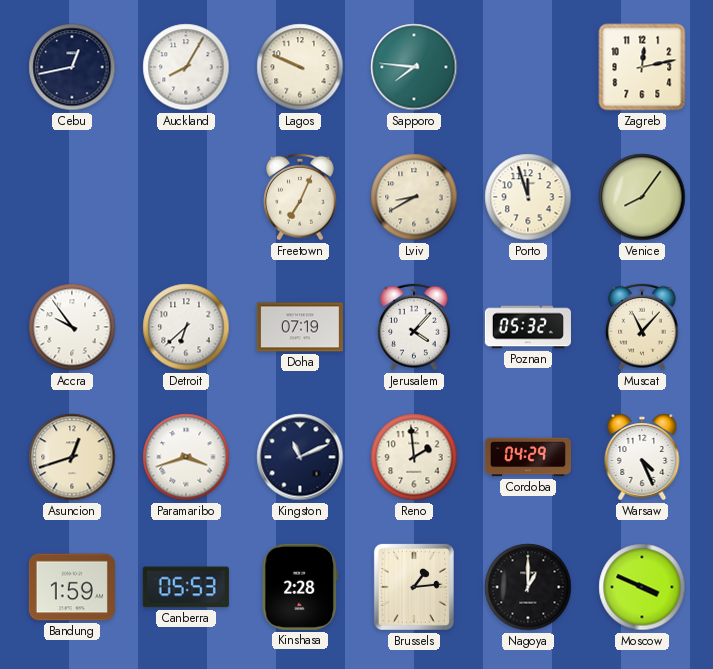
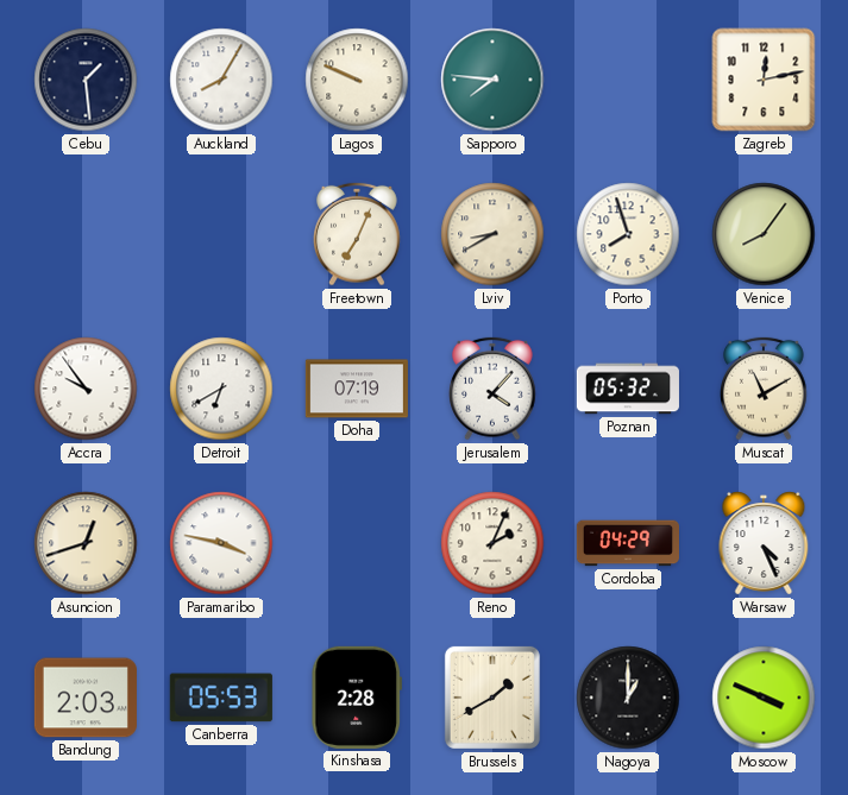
Cebu: 12:43 -> 1:29 (86, 80)
Porto: 11:57 -> 7:57 (628, 234)
Detroit: 6:38 -> 6:40 (221, 389)
Muscat: 11:07 -> 11:10 (765, 389)
Paramaribo: 3:42 -> 3:47 (221, 543)
Kingston: 11:11 -> none (300, 457)
Reno: 1:59 -> 2:04 (492, 543)
Bandung: 1:59 -> 2:03 (86, 698)
Brussels: 1:14 -> 1:40 (492, 698)
